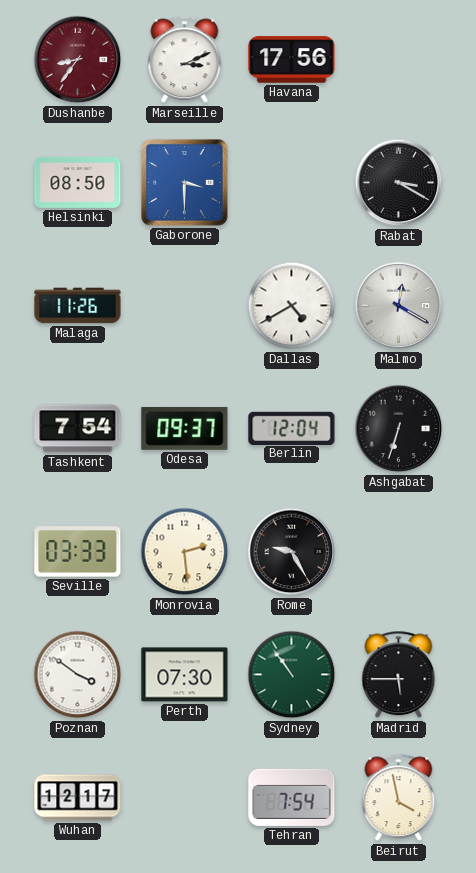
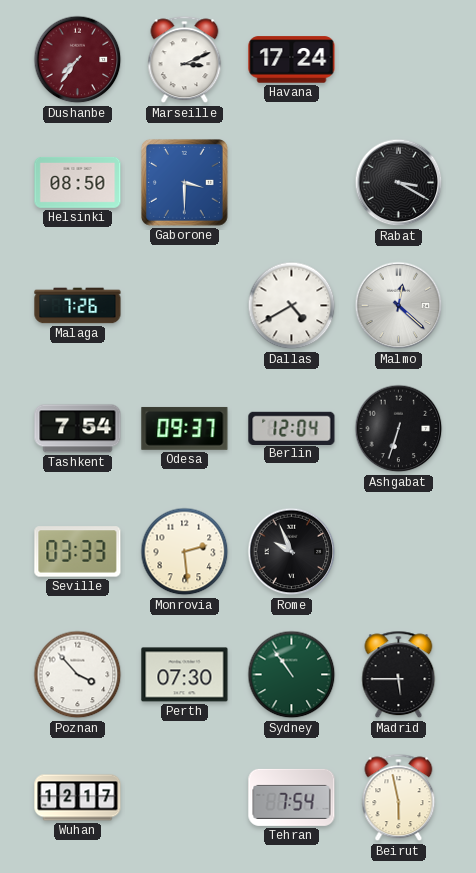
Dushanbe: 8:36 -> 7:36 (78, 60)
Havana: 17:56 -> 17:24 (292, 60)
Malaga: 11:26 -> 7:26 (78, 306)
Malmo: 12:20 -> 12:22 (399, 306)
Rome: 9:25 -> 9:56 (292, 552)
Poznan: 3:51 -> 3:53 (78, 675)
Beirut: 3:58 -> 5:58 (399, 798)
